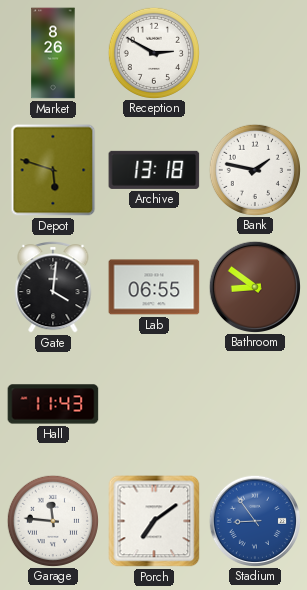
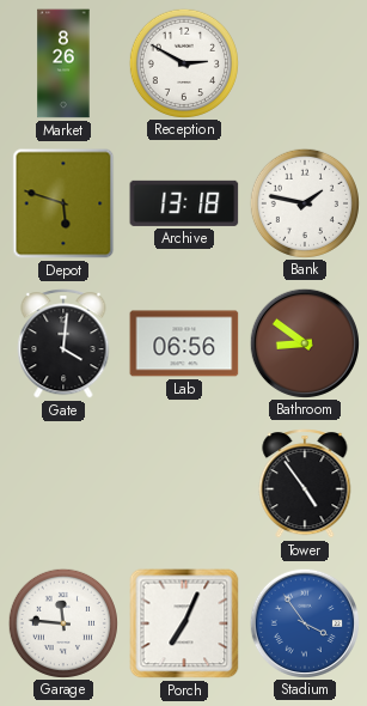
Lab: 06:55 -> 06:56 (184, 343)
Hall: 11:43 -> none (53, 404)
Tower: none -> 4:54 (305, 483)
Porch: 7:09 -> 7:04 (184, 623)
Stadium: 8:54 -> 3:54 (304, 622)
